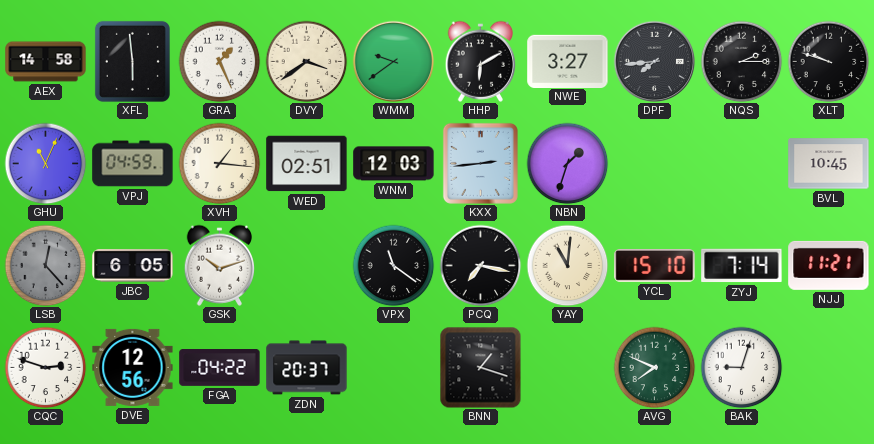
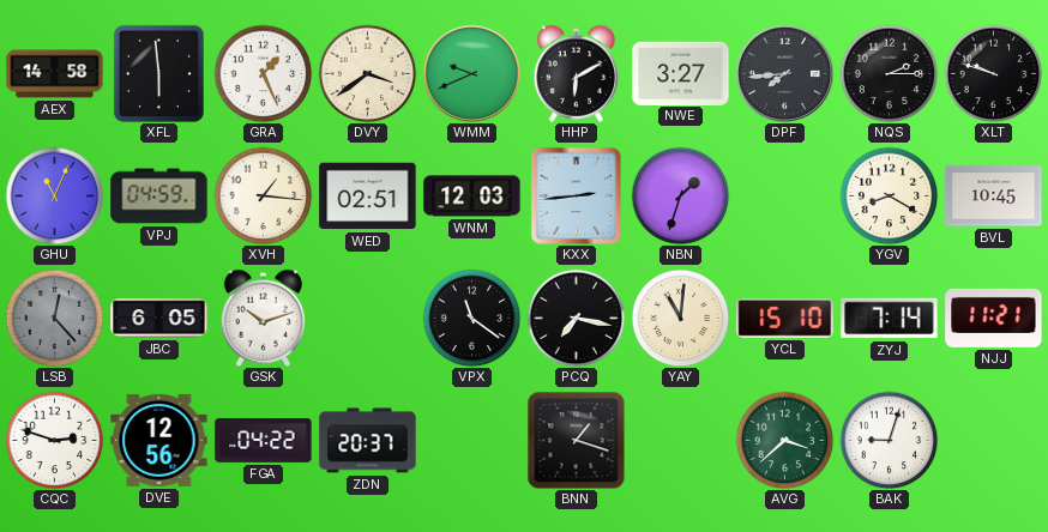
WMM: 9:39 -> 9:41 (471, 73)
YGV: none -> 8:20 (889, 195)
AVG: 7:49 -> 3:38 (784, 440)
